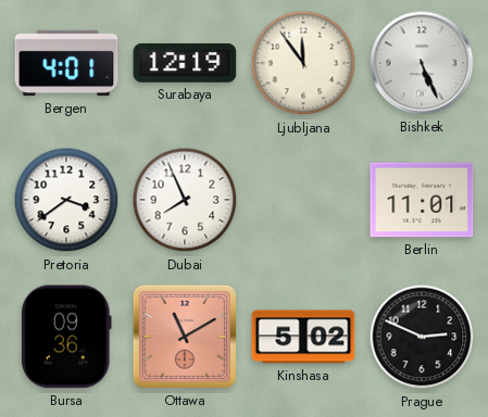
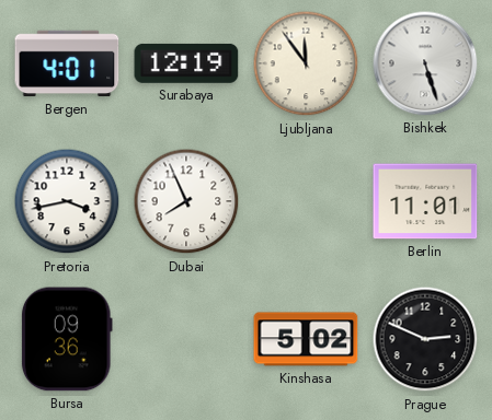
Bishkek: 5:26 -> 5:27 (425, 63)
Pretoria: 3:39 -> 3:43 (67, 201)
Ottawa: 11:10 -> none (185, 337)
